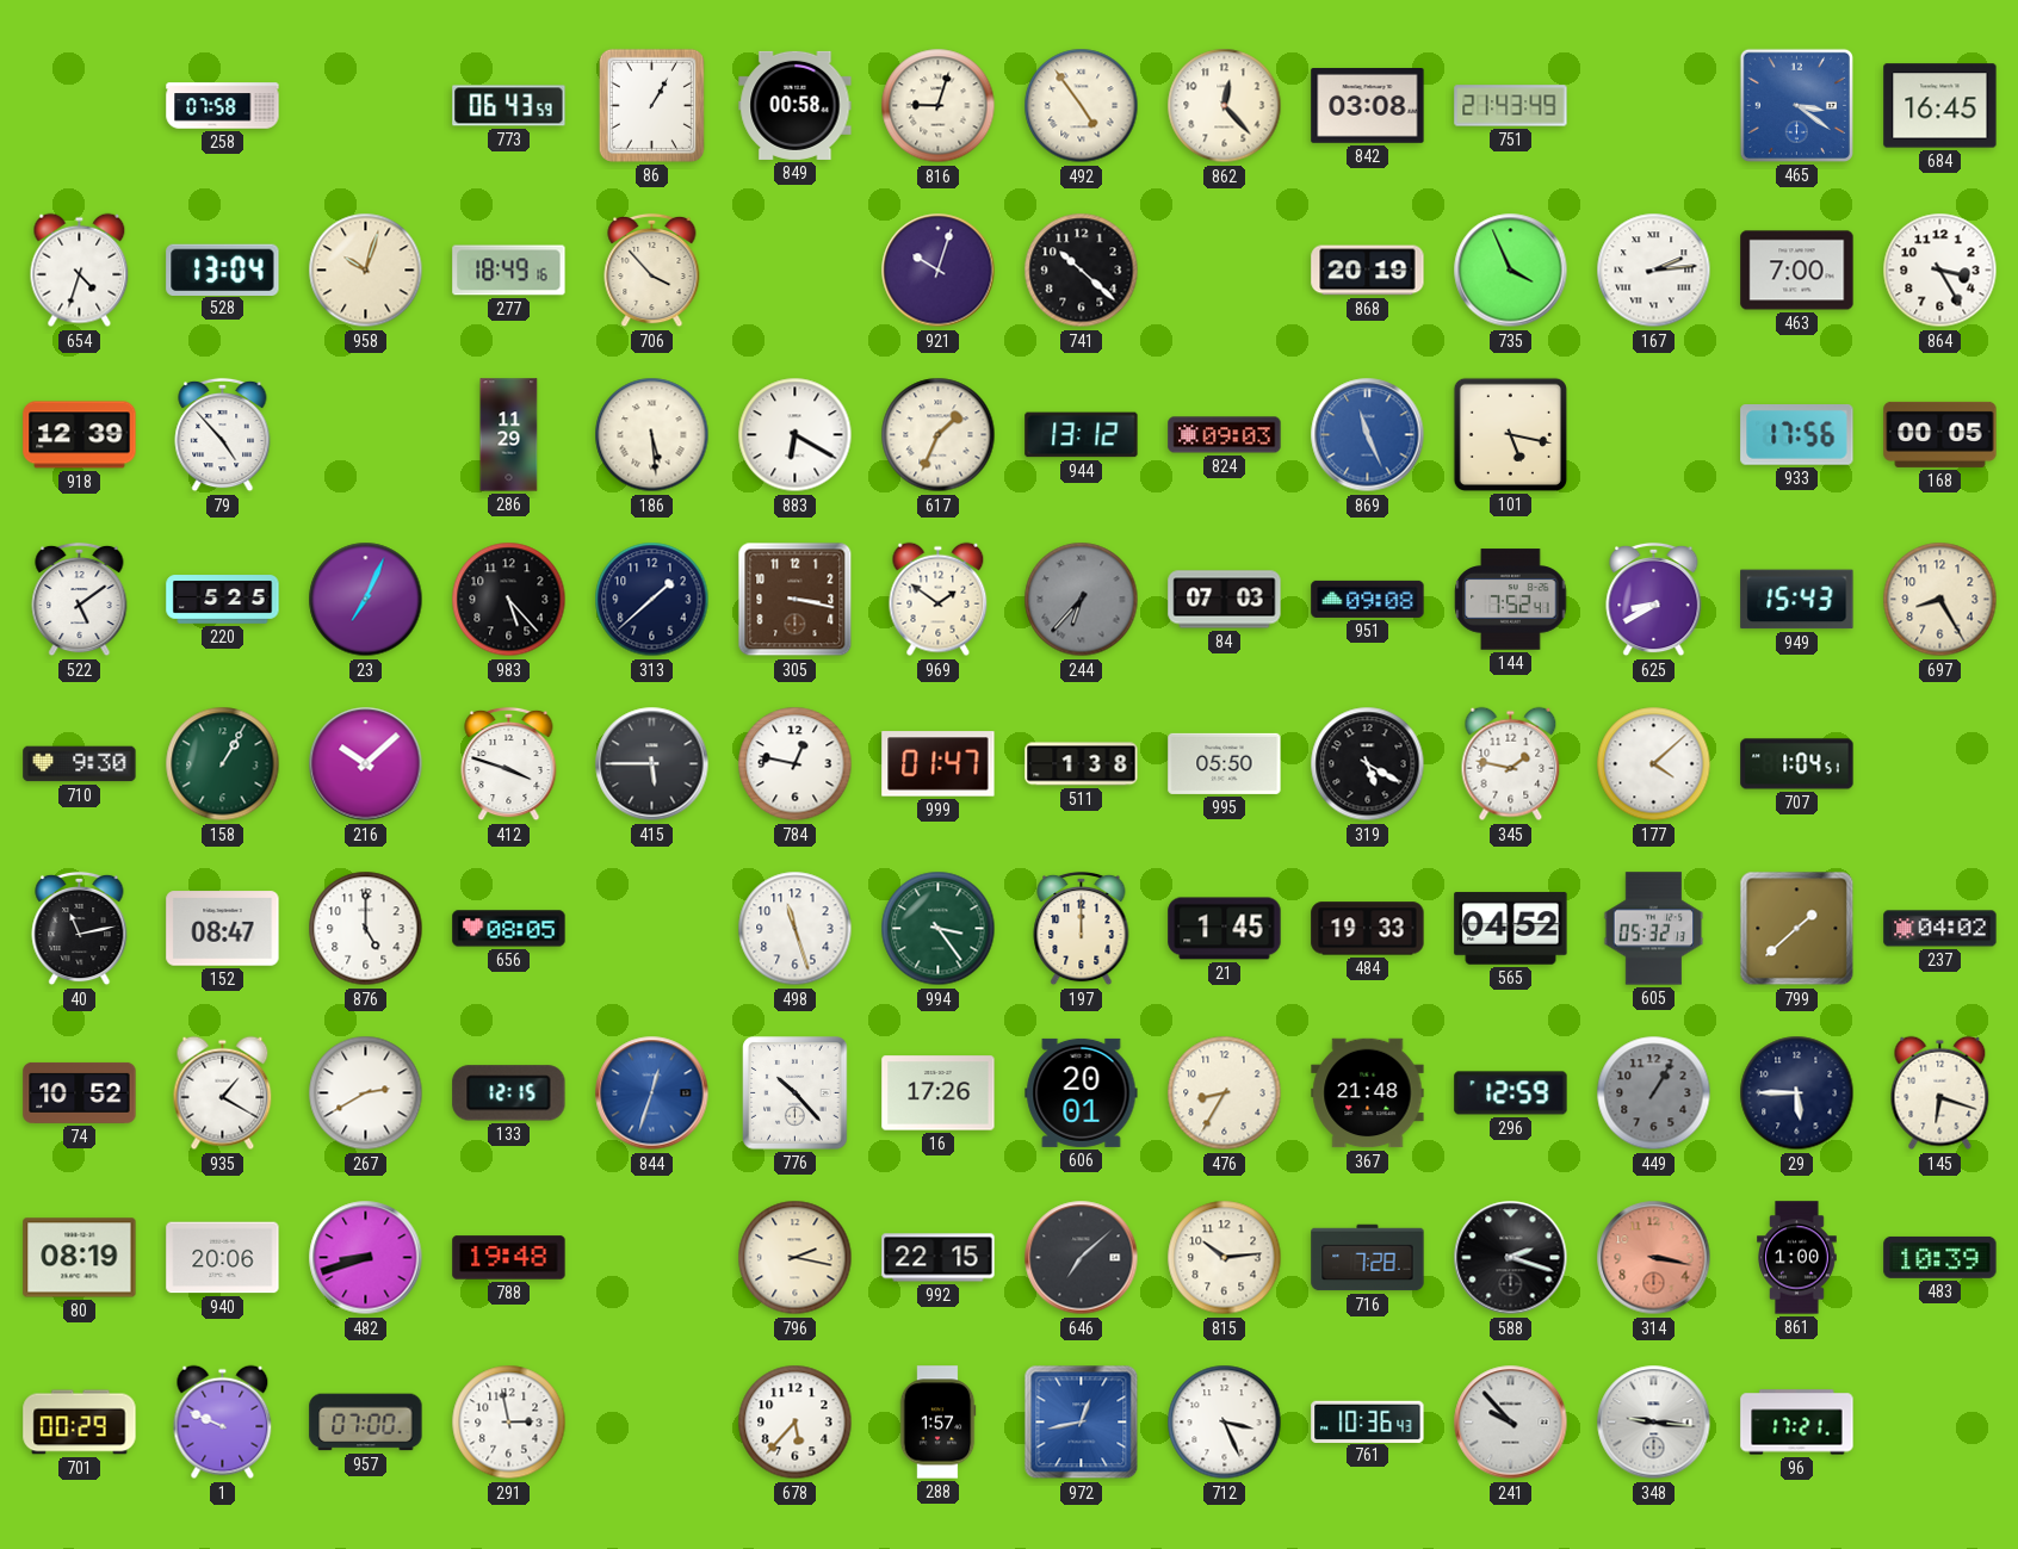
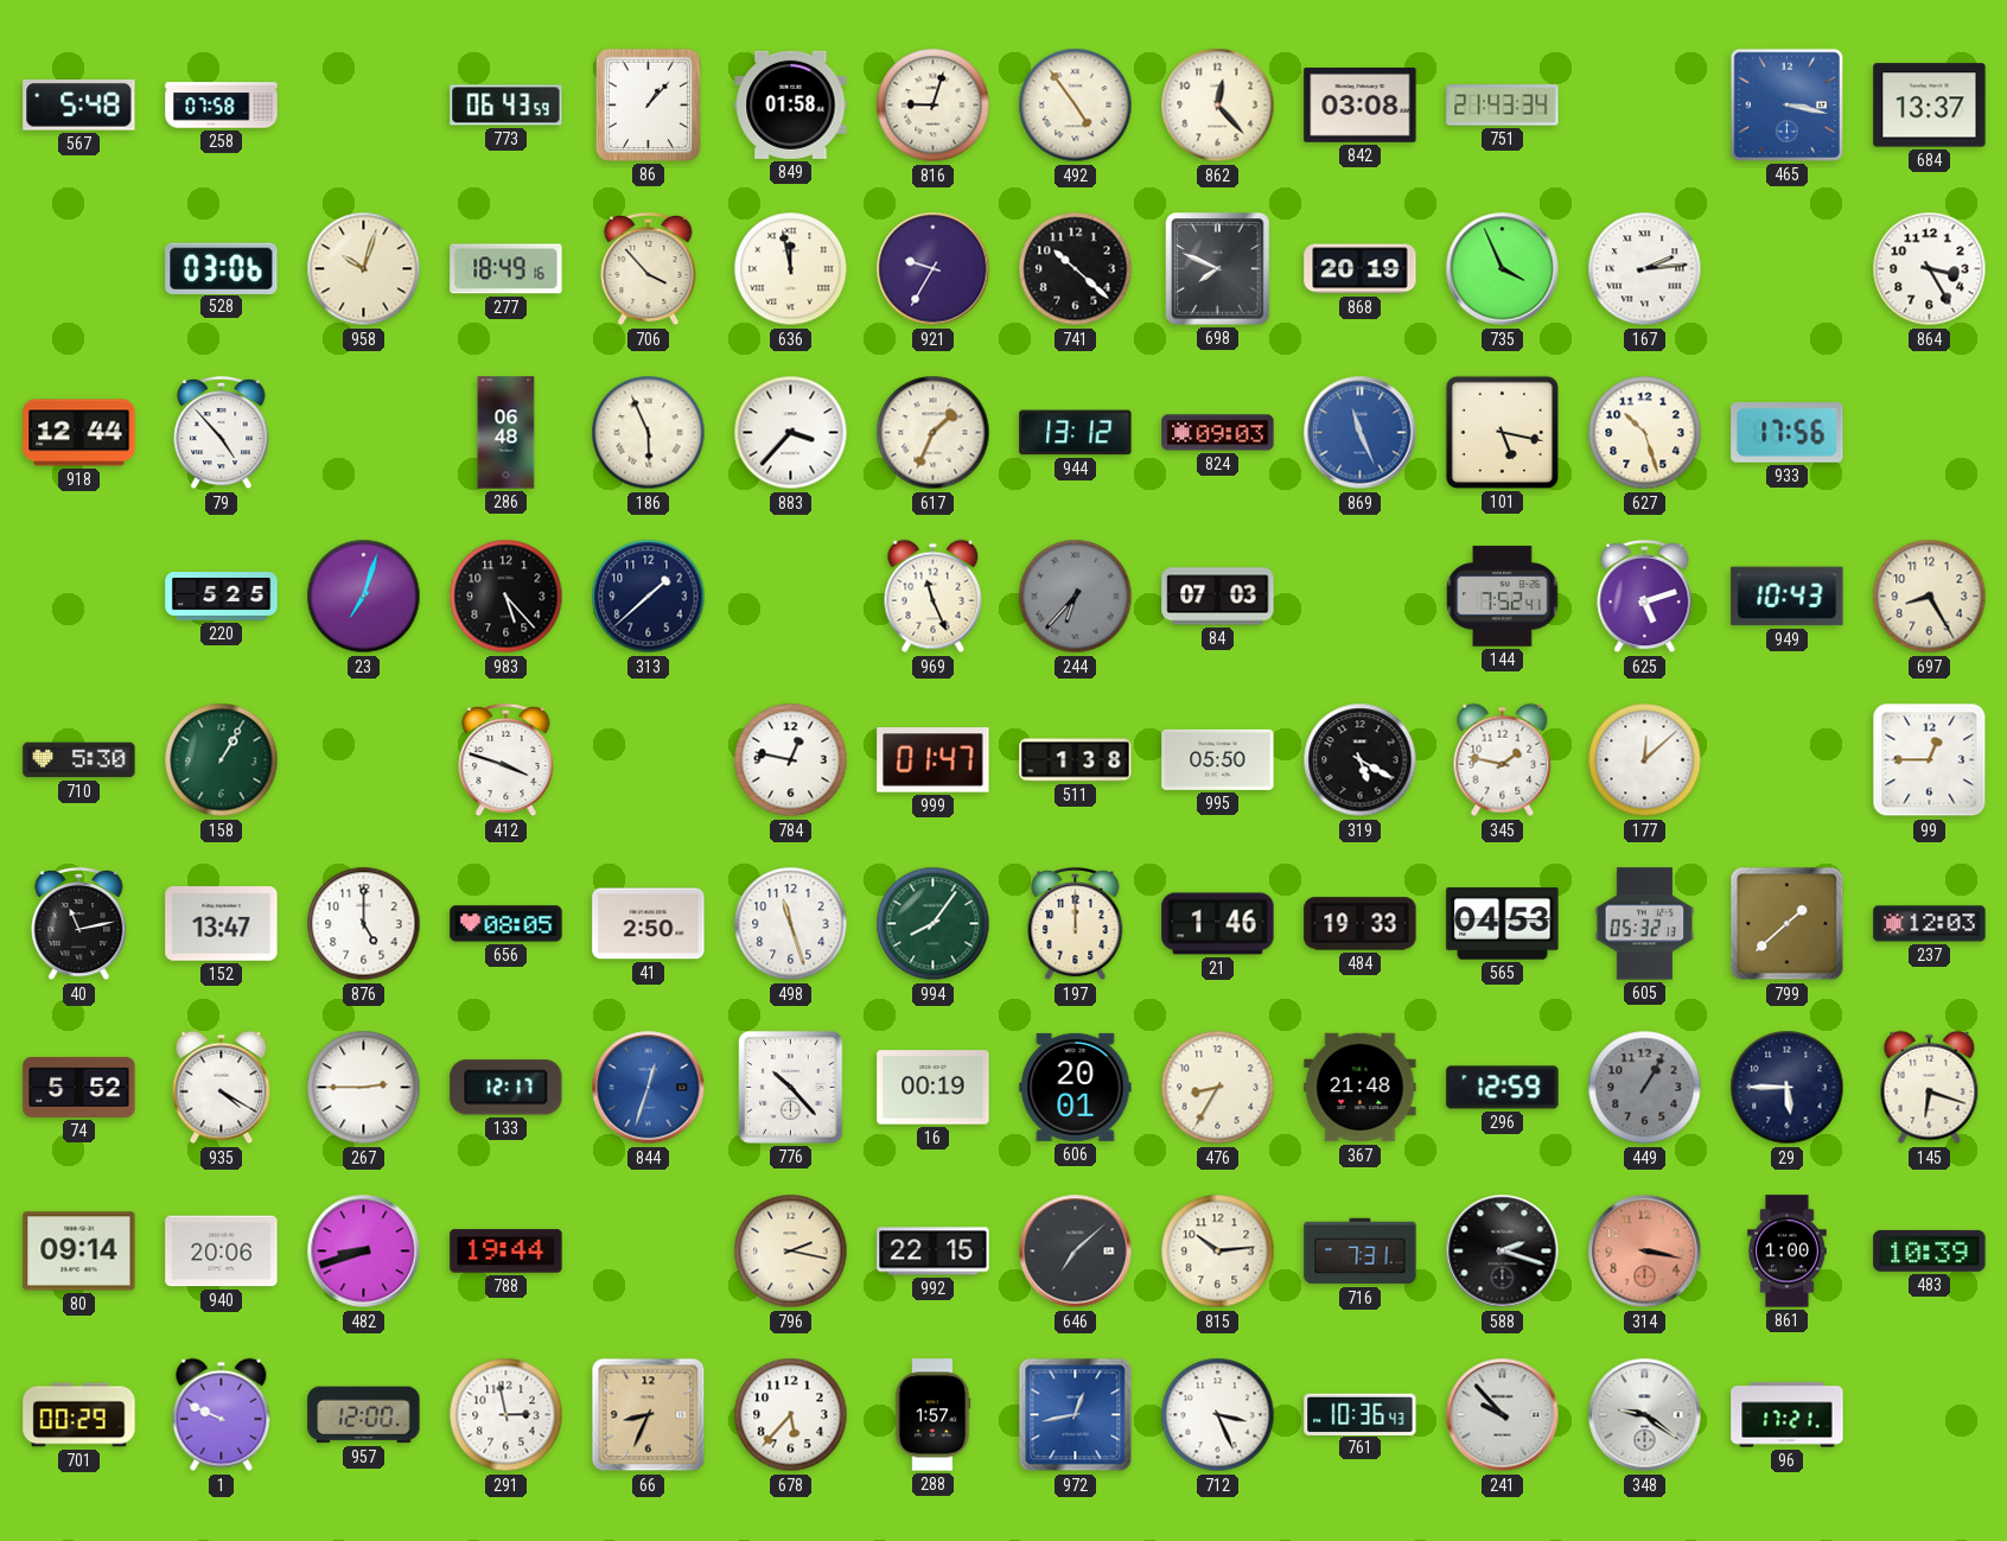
567: none -> 5:48 (79, 106)
86: 1:05 -> 1:07 (648, 104)
849: 00:58 -> 01:58 (791, 104)
751: 21:43:49 -> 21:43:34 (1503, 106)
465: 3:21 -> 3:17 (1786, 104)
684: 16:45 -> 13:37 (1930, 106)
654: 4:33 -> none (80, 271)
528: 13:04 -> 03:06 (222, 268)
636: none -> 11:58 (791, 269)
921: 10:03 -> 9:35 (934, 269)
698: none -> 7:49 (1218, 269)
463: 7:00 -> none (1797, 271)
918: 12:39 -> 12:44 (79, 433)
286: 11:29 -> 06:48 (506, 433)
186: 5:29 -> 5:56 (649, 433)
883: 6:20 -> 3:37 (791, 433)
627: none -> 10:27 (1645, 433)
168: 00:05 -> none (1940, 434)
522: 5:09 -> none (80, 600)
23: 7:04 -> 7:03 (364, 597)
305: 3:17 -> none (796, 600)
969: 1:51 -> 11:26 (934, 597)
951: 09:08 -> none (1368, 599)
625: 8:40 -> 5:12 (1645, 597)
949: 15:43 -> 10:43 (1788, 597)
710: 9:30 -> 5:30 (79, 760)
216: 10:08 -> none (366, 764)
415: 5:45 -> none (652, 764)
177: 4:08 -> 12:08 (1645, 760)
707: 1:04 -> none (1797, 764)
99: none -> 12:45 (1930, 760)
152: 08:47 -> 13:47 (222, 924)
41: none -> 2:50 (649, 924)
994: 3:24 -> 8:06 (934, 924)
21: 1:45 -> 1:46 (1218, 924)
565: 04:52 -> 04:53 (1503, 924)
237: 04:02 -> 12:03 (1930, 924)
74: 10:52 -> 5:52 (79, 1087)
935: 1:20 -> 4:20 (222, 1088)
267: 2:40 -> 2:45 (364, 1088)
133: 12:15 -> 12:17 (506, 1088)
16: 17:26 -> 00:19 (934, 1088)
80: 08:19 -> 09:14 (79, 1252)
788: 19:48 -> 19:44 (506, 1252)
716: 7:28 -> 7:31 (1361, 1252)
957: 07:00 -> 12:00 (364, 1415)
66: none -> 8:34 (649, 1415)
348: 9:16 -> 9:21 (1645, 1415)
